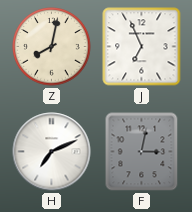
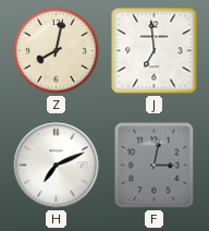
J: 6:56 -> 6:59 (155, 51)
